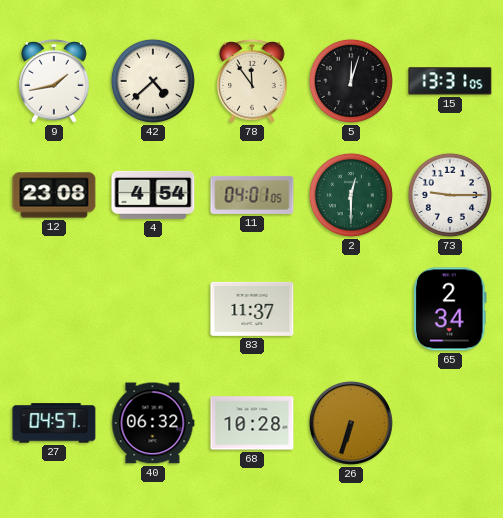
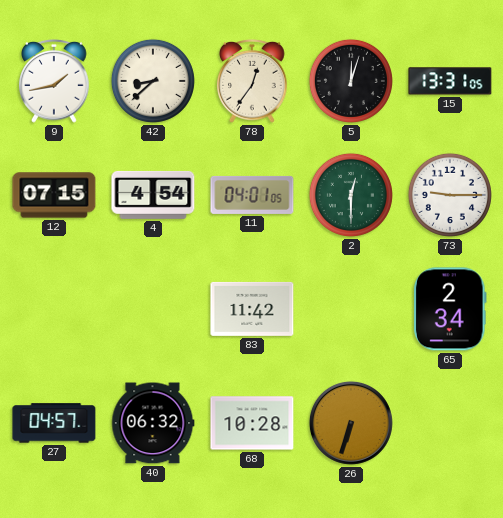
42: 4:38 -> 8:38 (153, 81)
78: 11:54 -> 12:36 (252, 81)
12: 23:08 -> 07:15 (54, 195)
83: 11:37 -> 11:42 (252, 309)
